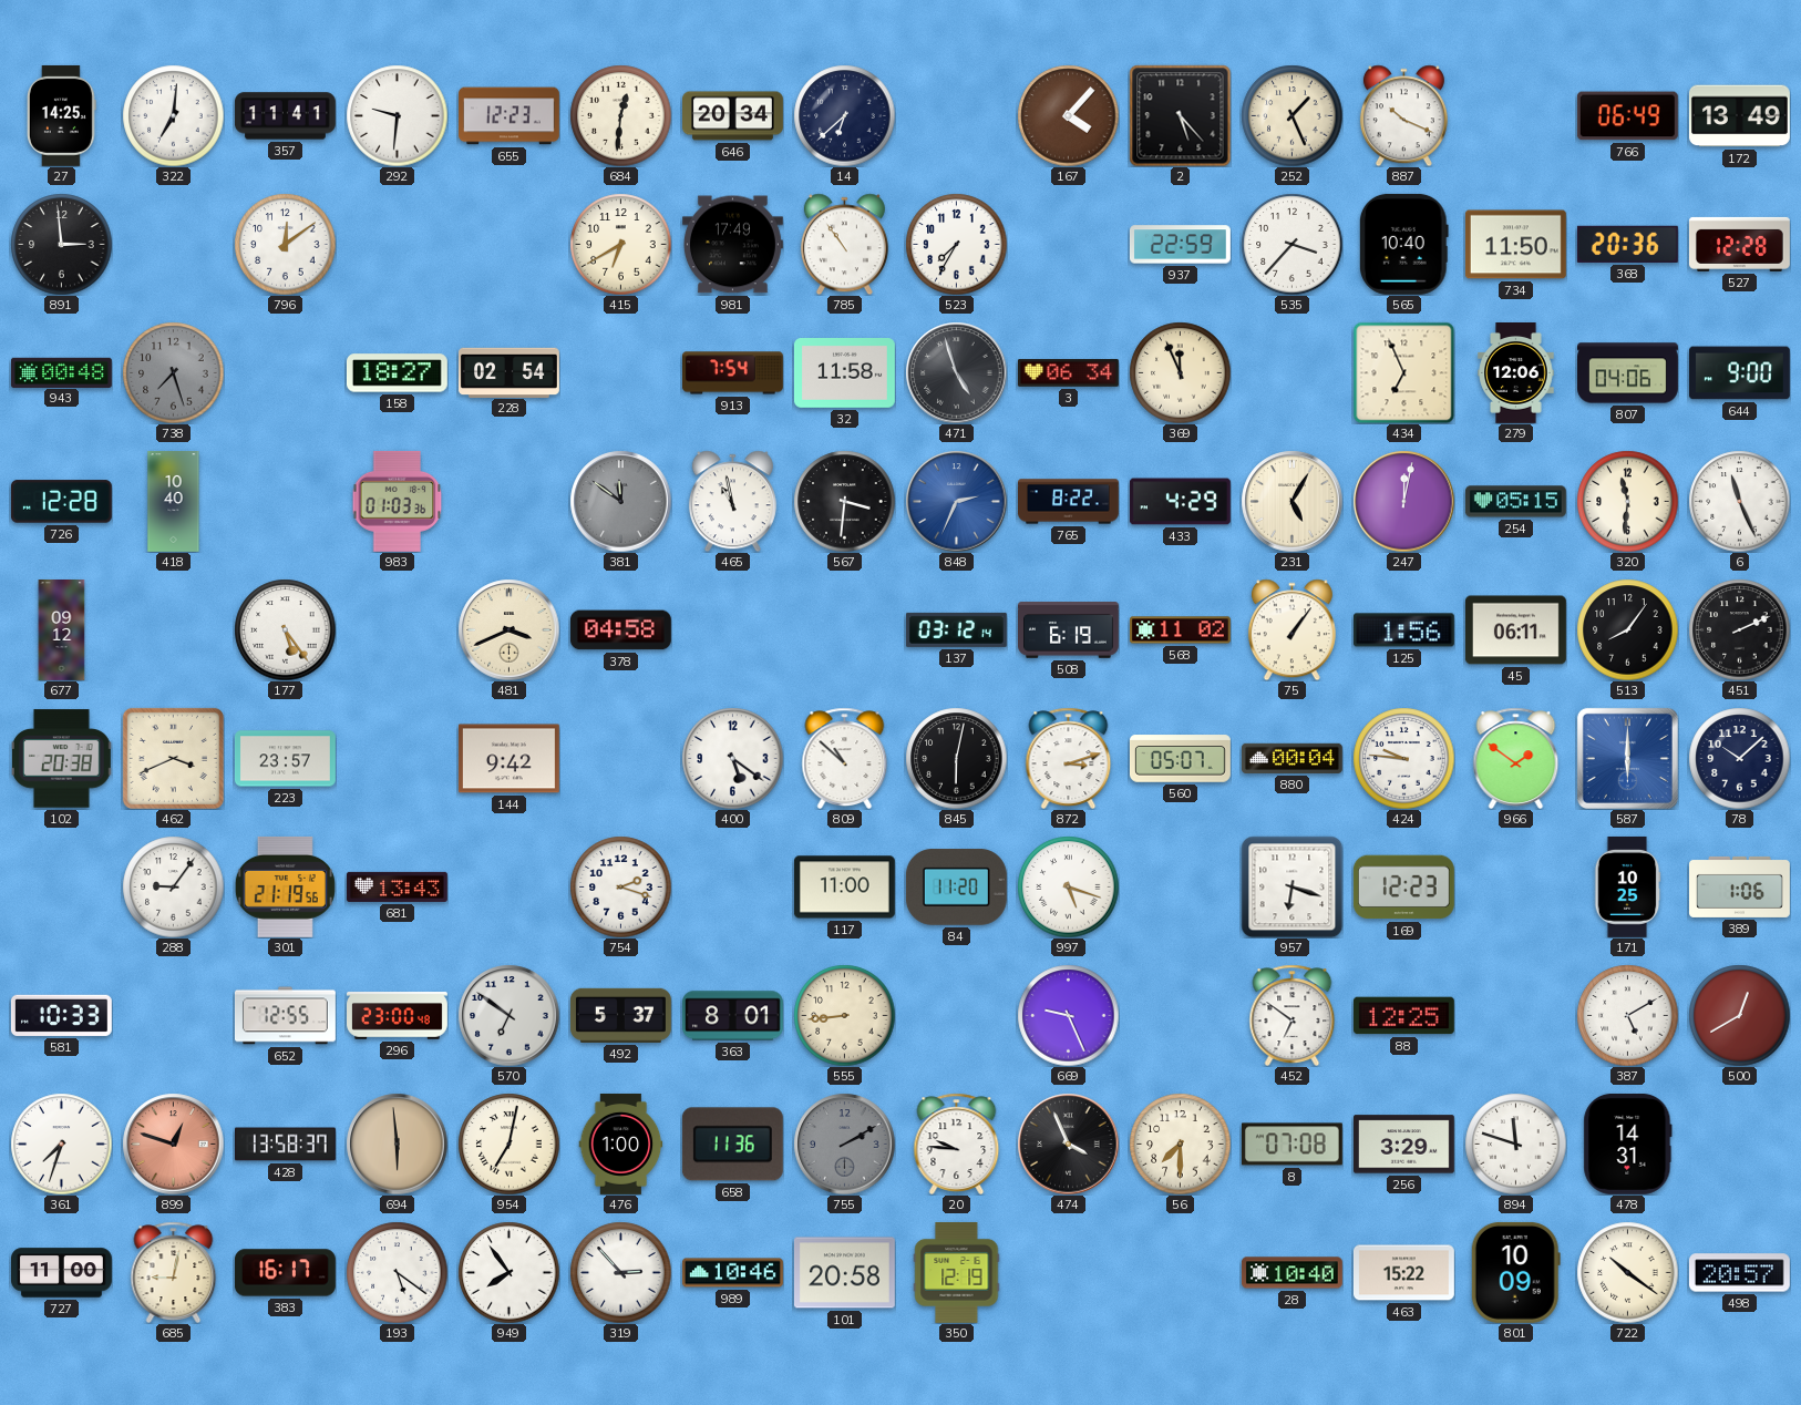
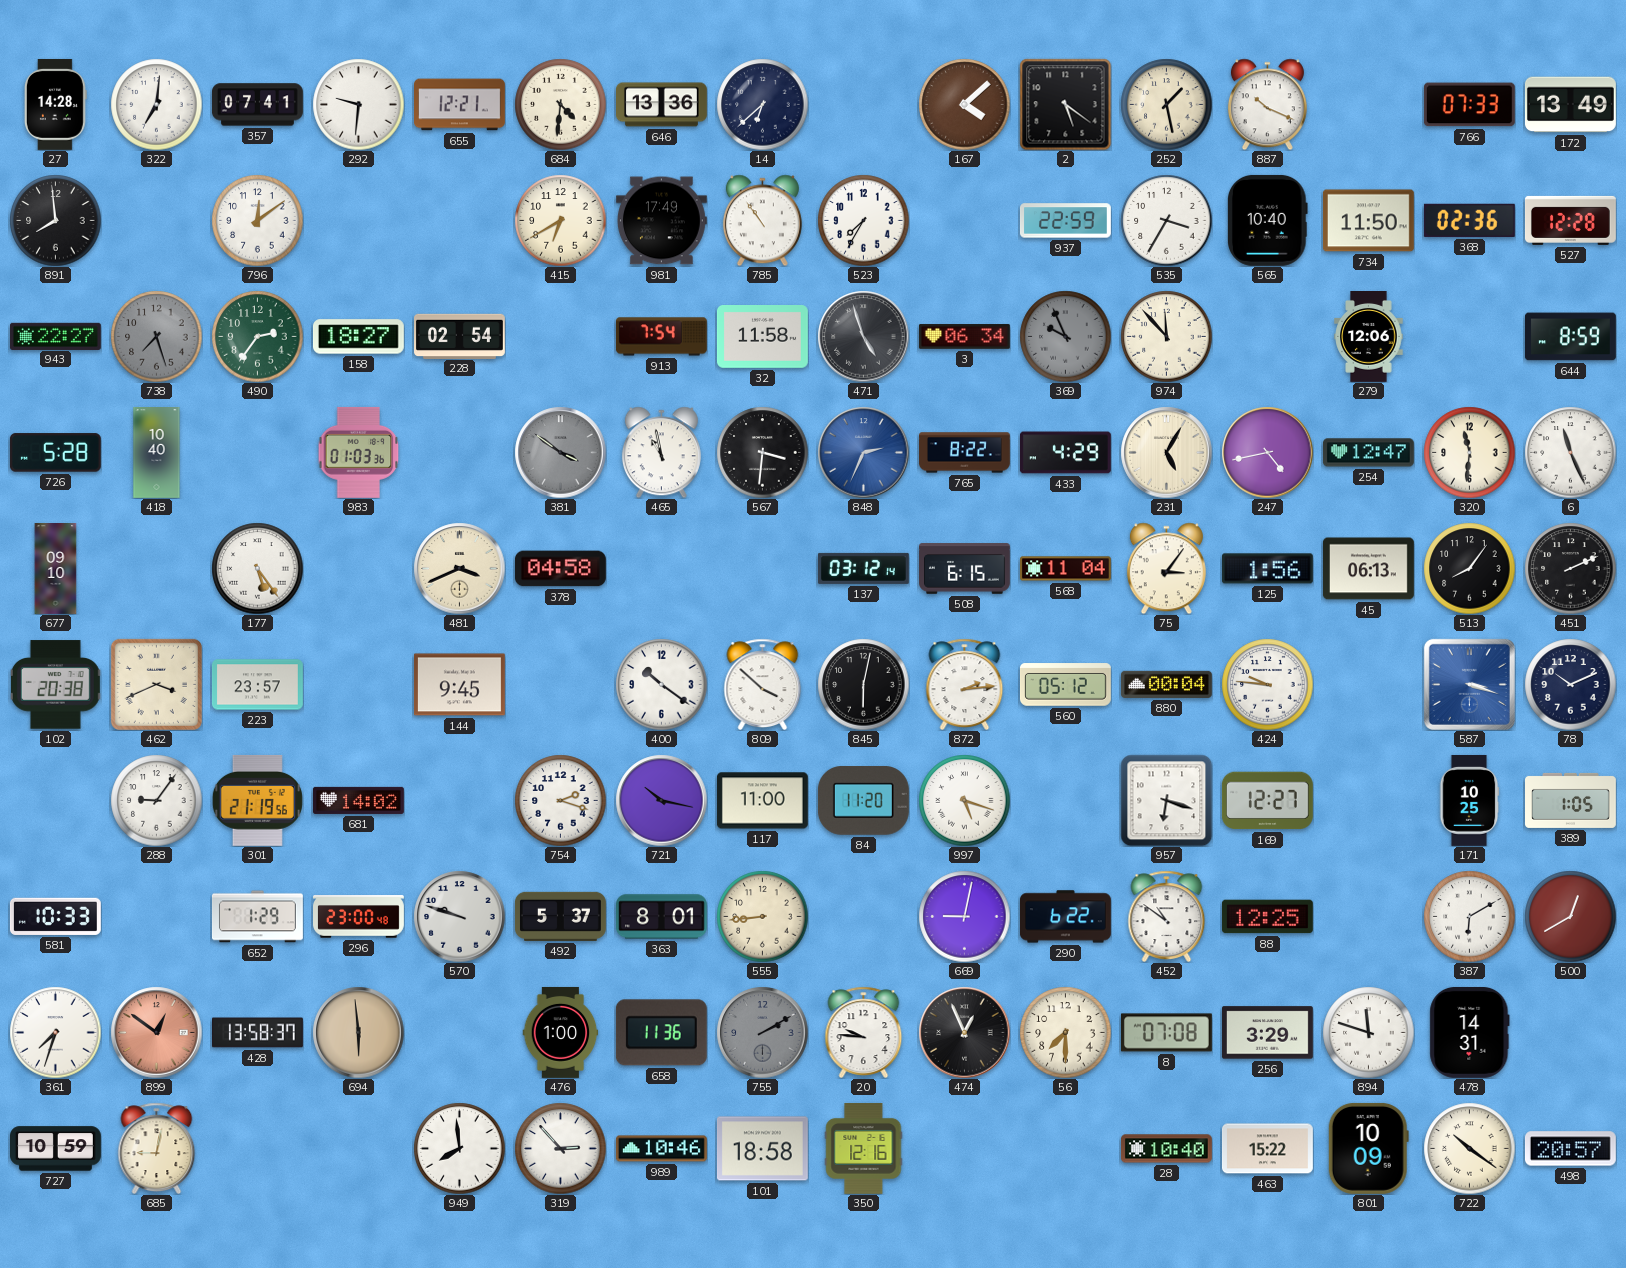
27: 14:25 -> 14:28 (55, 104)
357: 11:41 -> 07:41 (257, 105)
655: 12:23 -> 12:21 (460, 105)
684: 12:31 -> 4:31 (560, 104)
646: 20:34 -> 13:36 (662, 105)
167: 4:07 -> 4:08 (964, 104)
2: 5:23 -> 5:21 (1065, 104)
252: 1:26 -> 1:28 (1166, 104)
766: 06:49 -> 07:33 (1469, 105)
891: 2:59 -> 7:59 (55, 220)
535: 3:37 -> 3:35 (1166, 220)
368: 20:36 -> 02:36 (1469, 220)
943: 00:48 -> 22:27 (55, 336)
490: none -> 2:36 (257, 336)
369: 11:56 -> 9:56 (1065, 336)
369 dial: cream -> grey (1065, 336)
974: none -> 11:53 (1166, 336)
434: 6:56 -> none (1403, 372)
807: 04:06 -> none (1628, 373)
644: 9:00 -> 8:59 (1570, 337)
726: 12:28 -> 5:28 (55, 453)
381: 11:51 -> 3:51 (560, 452)
247: 12:02 -> 4:43 (1267, 452)
254: 05:15 -> 12:47 (1368, 453)
677: 09:12 -> 09:10 (56, 569)
508: 6:19 -> 6:15 (965, 569)
568: 11:02 -> 11:04 (1065, 569)
75: 1:06 -> 3:06 (1166, 568)
45: 06:11 -> 06:13 (1368, 569)
144: 9:42 -> 9:45 (459, 685)
400: 5:21 -> 10:21 (661, 684)
809: 10:52 -> 3:52 (763, 684)
872: 3:12 -> 2:14 (965, 684)
560: 05:07 -> 05:12 (1065, 685)
966: 1:51 -> none (1516, 758)
587: 6:00 -> 3:18 (1469, 684)
78: 10:08 -> 10:11 (1570, 684)
681: 13:43 -> 14:02 (358, 800)
721: none -> 10:17 (661, 800)
169: 12:23 -> 12:27 (1267, 801)
389: 1:06 -> 1:05 (1571, 800)
652: 12:55 -> 1:29 (257, 917)
570: 6:51 -> 9:48 (459, 916)
669: 9:26 -> 9:02 (964, 916)
290: none -> 6:22 (1066, 917)
452: 6:51 -> 10:51 (1167, 916)
387: 5:10 -> 6:10 (1469, 916)
899: 12:48 -> 12:51 (156, 1032)
954: 7:02 -> none (508, 1144)
474: 3:56 -> 12:56 (964, 1032)
727: 11:00 -> 10:59 (56, 1149)
383: 16:17 -> none (285, 1273)
193: 5:21 -> none (397, 1272)
949: 7:54 -> 7:59 (459, 1148)
101: 20:58 -> 18:58 (762, 1149)
350: 12:19 -> 12:16 (864, 1148)
